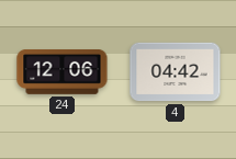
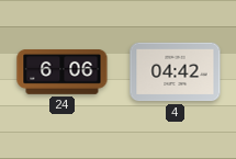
24: 12:06 -> 6:06 (63, 72)
